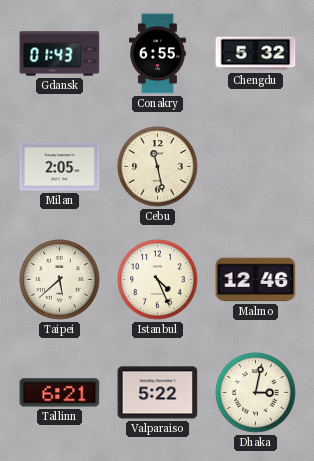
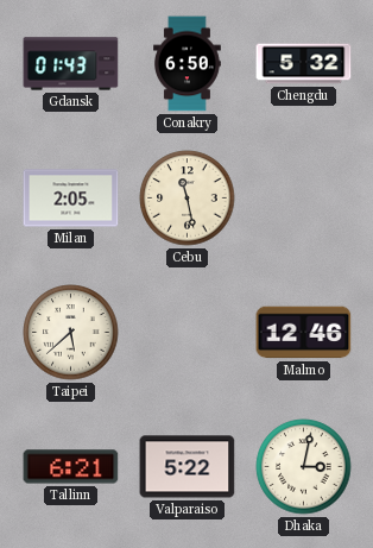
Conakry: 6:55 -> 6:50 (188, 64)
Istanbul: 4:26 -> none (158, 280)
